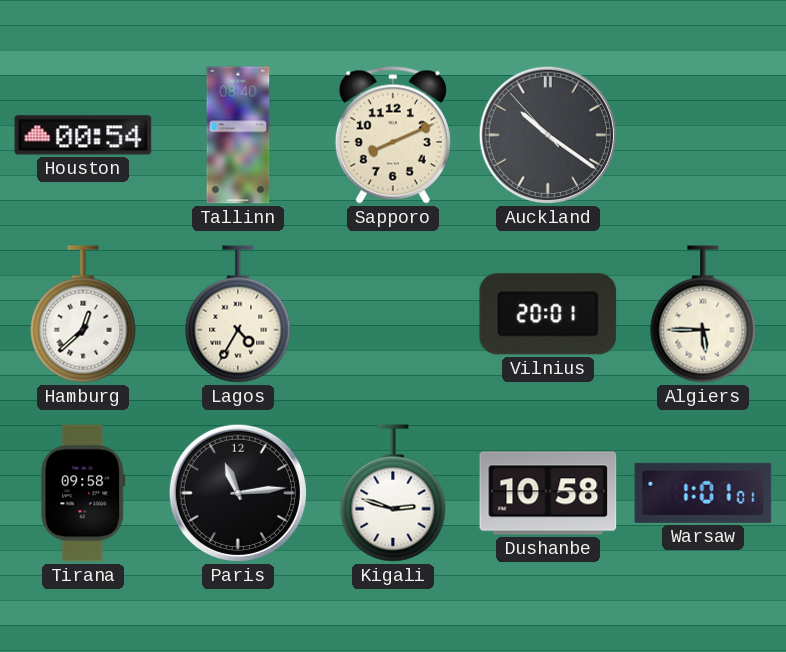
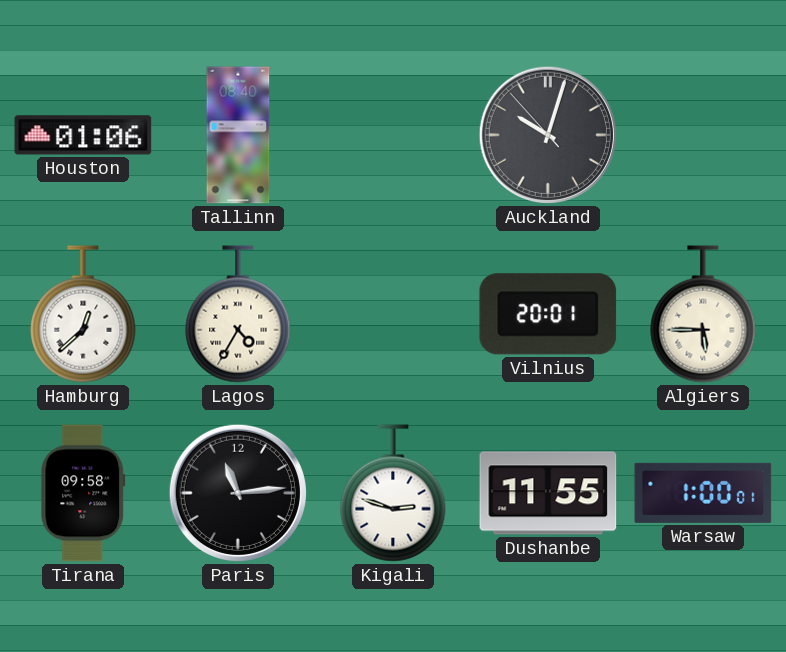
Houston: 00:54 -> 01:06 (83, 135)
Sapporo: 8:11 -> none (393, 135)
Auckland: 10:20 -> 10:02 (548, 135)
Dushanbe: 10:58 -> 11:55 (548, 493)
Warsaw: 1:01 -> 1:00 (703, 493)
